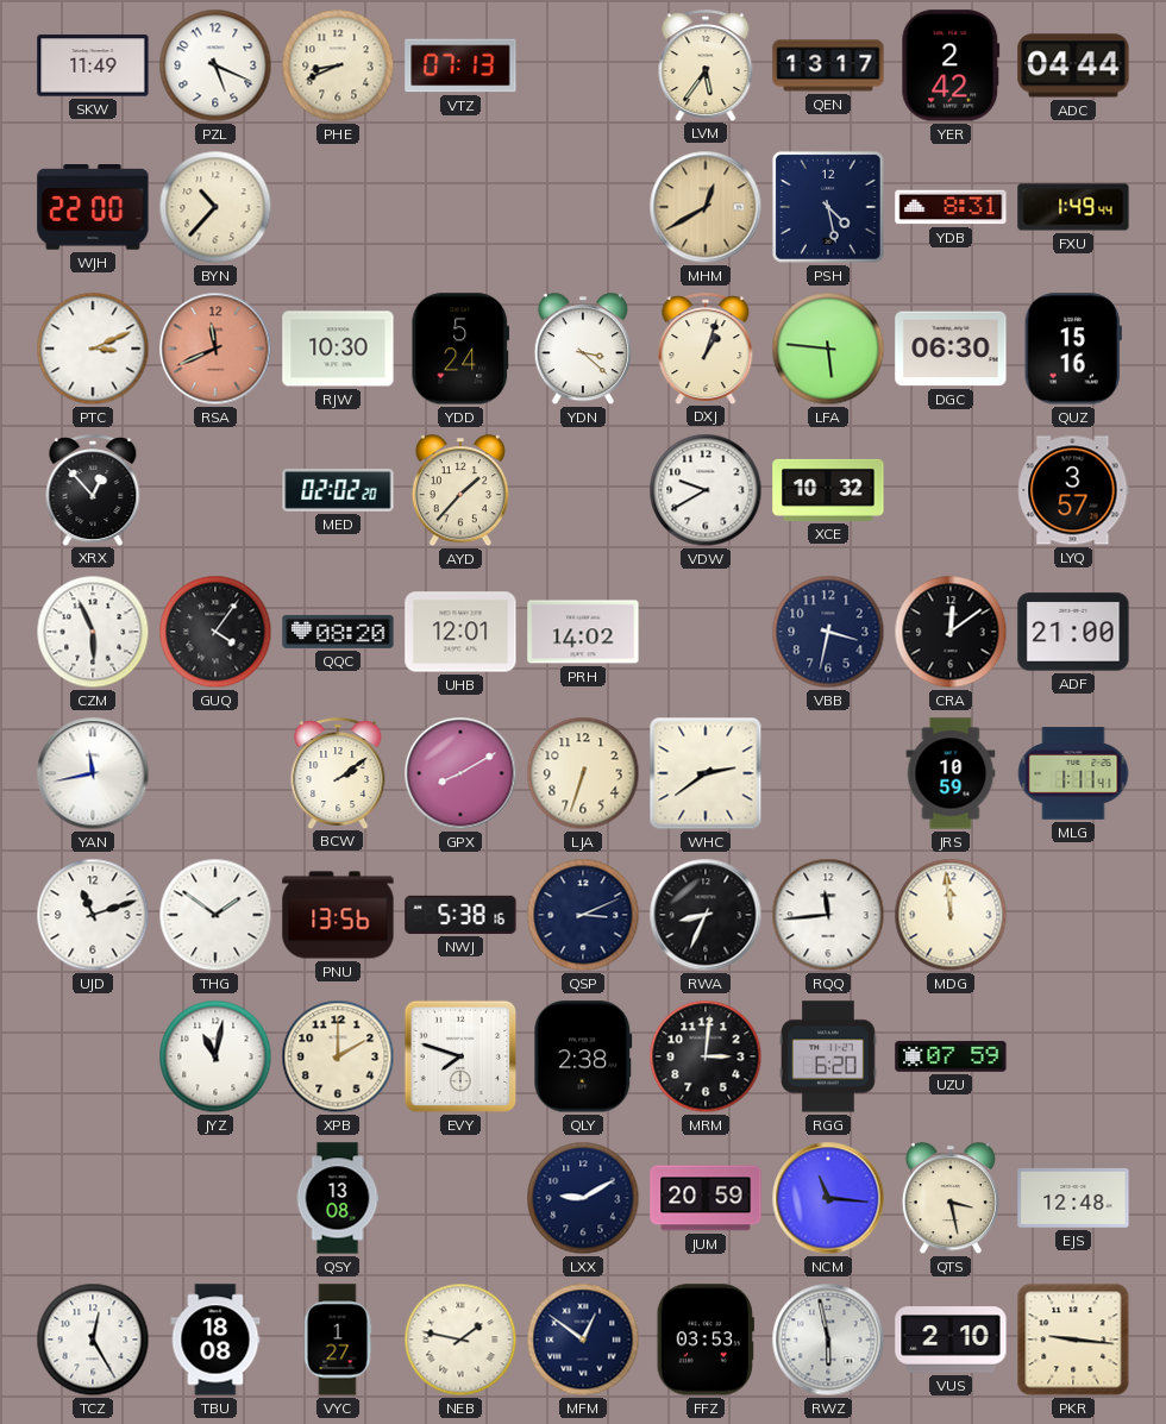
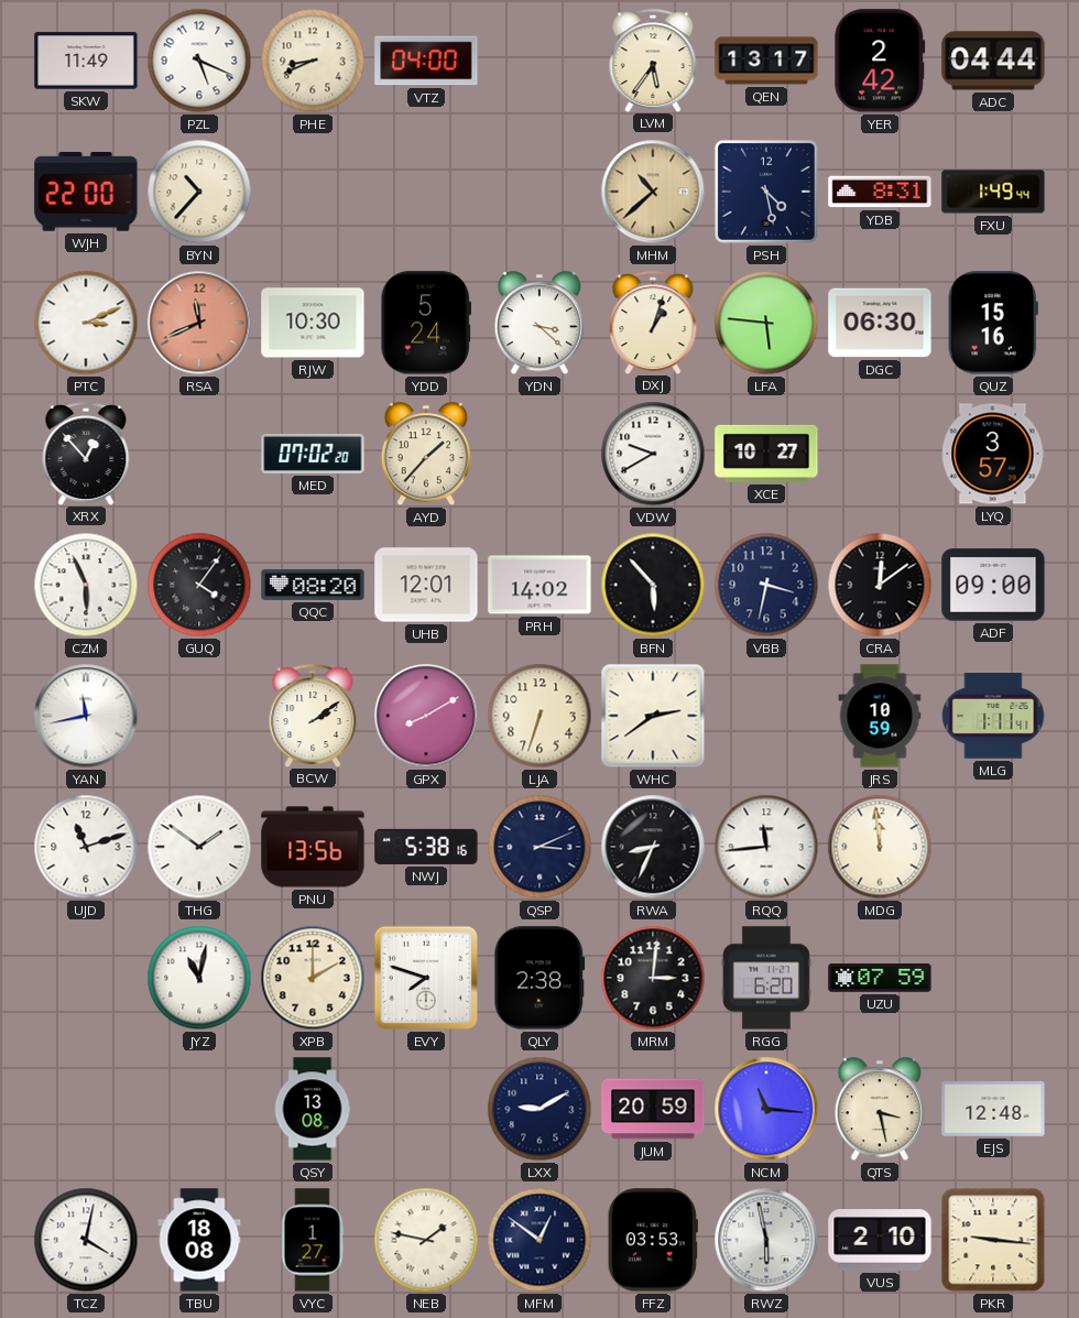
VTZ: 07:13 -> 04:00 (426, 61)
MHM: 12:40 -> 10:38 (653, 192)
MED: 02:02 -> 07:02 (313, 454)
XCE: 10:32 -> 10:27 (766, 454)
BFN: none -> 5:53 (653, 585)
ADF: 21:00 -> 09:00 (993, 585)
TCZ: 12:25 -> 4:02 (86, 1240)
